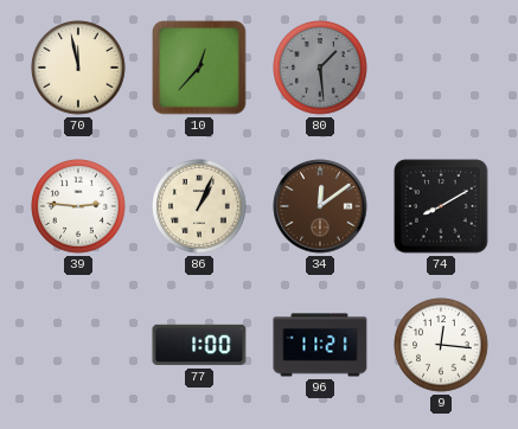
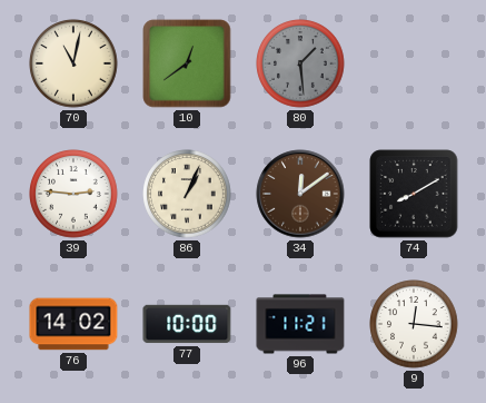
70: 11:58 -> 11:02 (73, 63)
10: 12:37 -> 12:39 (187, 63)
76: none -> 14:02 (73, 324)
77: 1:00 -> 10:00 (187, 324)
